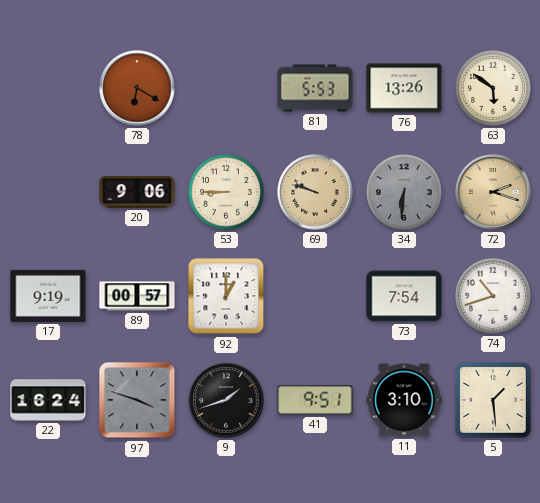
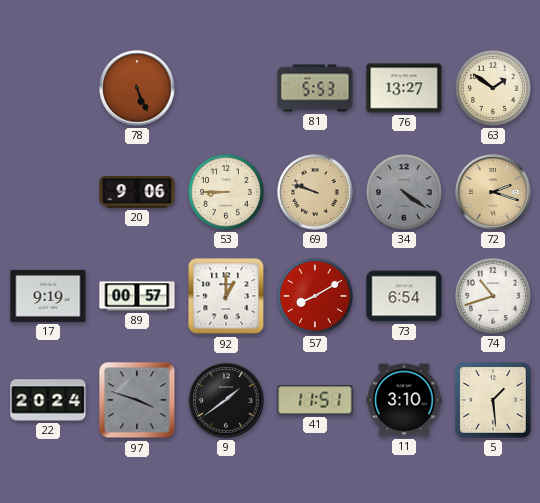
78: 6:20 -> 5:26 (137, 88)
76: 13:26 -> 13:27 (404, 88)
63: 5:51 -> 1:51 (493, 88)
34: 6:31 -> 4:21 (404, 192)
57: none -> 8:10 (315, 296)
73: 7:54 -> 6:54 (404, 296)
22: 16:24 -> 20:24 (48, 400)
9: 1:42 -> 1:39 (226, 400)
41: 9:51 -> 11:51 (315, 400)
